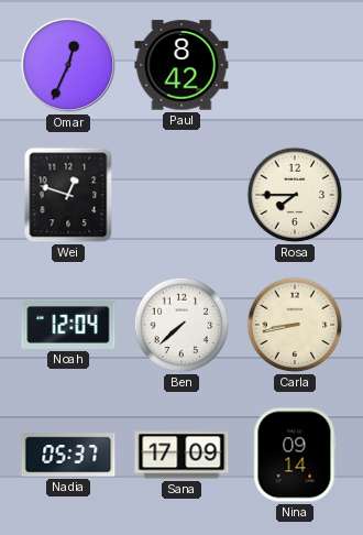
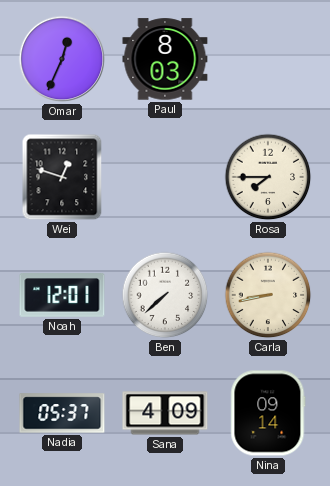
Paul: 8:42 -> 8:03 (165, 59)
Noah: 12:04 -> 12:01 (62, 296)
Sana: 17:09 -> 4:09 (165, 413)
